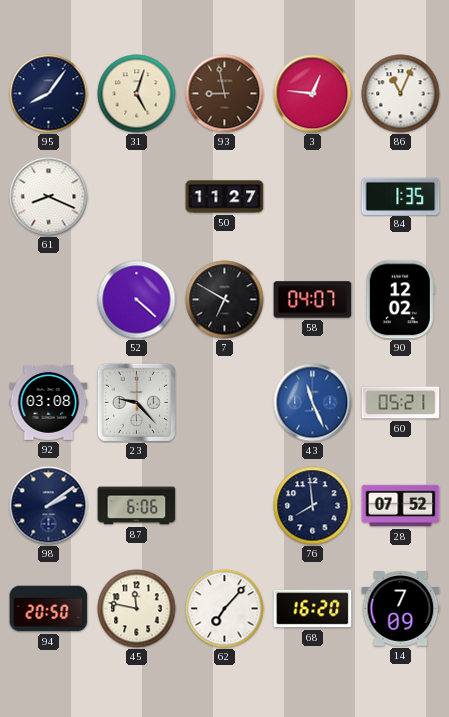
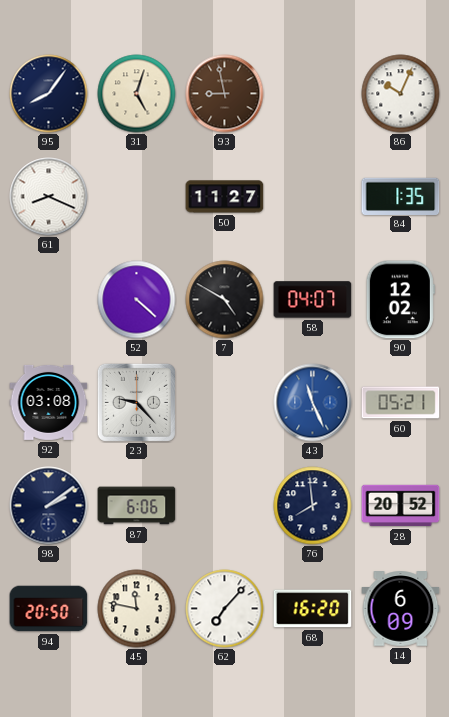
3: 12:46 -> none (313, 94)
86: 11:04 -> 10:04 (401, 94)
7: 6:50 -> 4:50 (225, 300)
28: 07:52 -> 20:52 (401, 506)
14: 7:09 -> 6:09 (401, 609)
